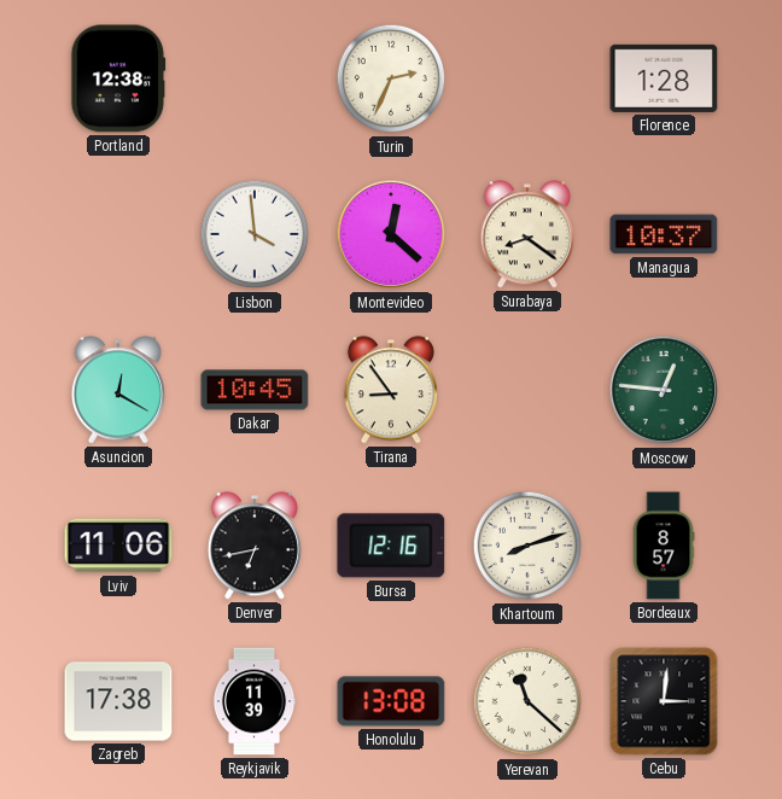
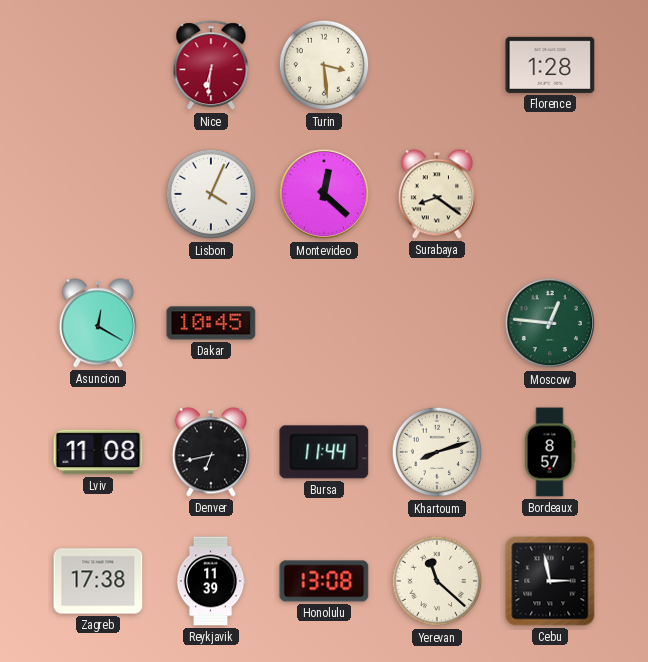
Portland: 12:38 -> none (118, 78)
Nice: none -> 6:31 (211, 66)
Turin: 2:34 -> 3:29 (324, 65)
Lisbon: 3:59 -> 4:04 (211, 194)
Managua: 10:37 -> none (664, 234)
Tirana: 8:54 -> none (391, 390)
Lviv: 11:06 -> 11:08 (98, 452)
Bursa: 12:16 -> 11:44 (324, 452)
Cebu: 3:01 -> 2:58 (550, 581)
